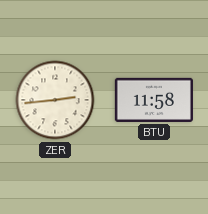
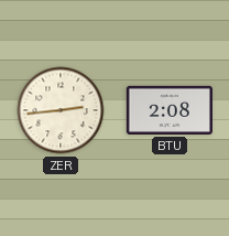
BTU: 11:58 -> 2:08 (170, 110)
